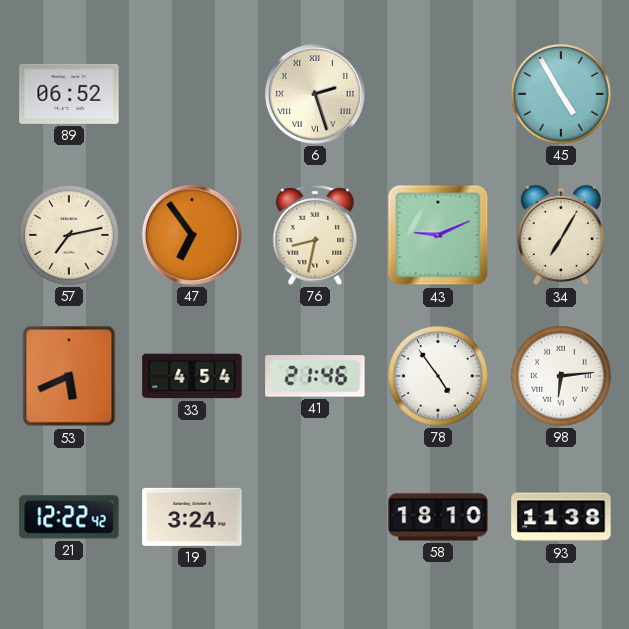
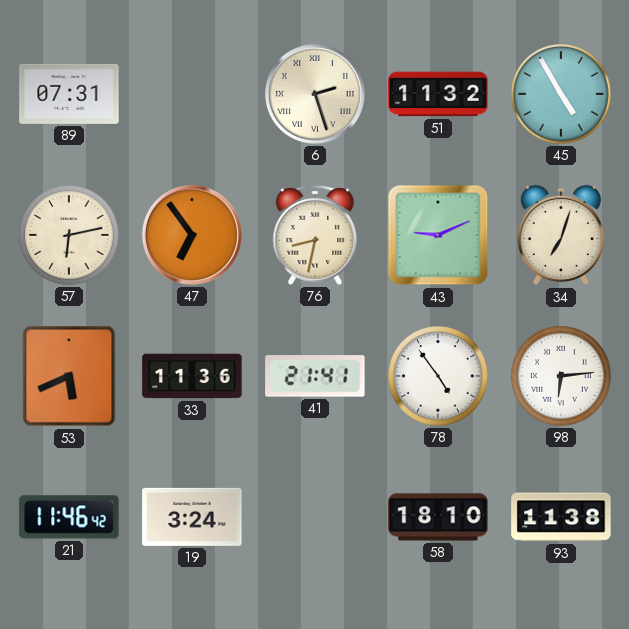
89: 06:52 -> 07:31 (69, 94)
51: none -> 11:32 (438, 94)
57: 7:13 -> 6:13 (69, 235)
34: 7:05 -> 7:03 (561, 235)
33: 4:54 -> 11:36 (192, 376)
41: 21:46 -> 21:41 (315, 376)
21: 12:22 -> 11:46 (69, 517)
